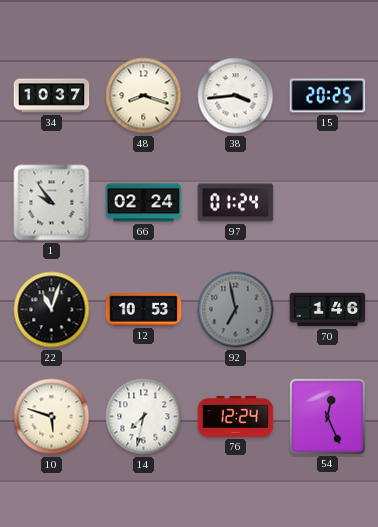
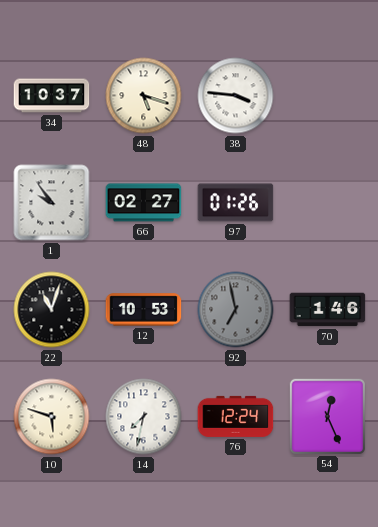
48: 8:18 -> 5:18 (144, 96)
38: 3:44 -> 3:46 (236, 96)
15: 20:25 -> none (328, 96)
66: 02:24 -> 02:27 (144, 203)
97: 01:24 -> 01:26 (236, 203)
